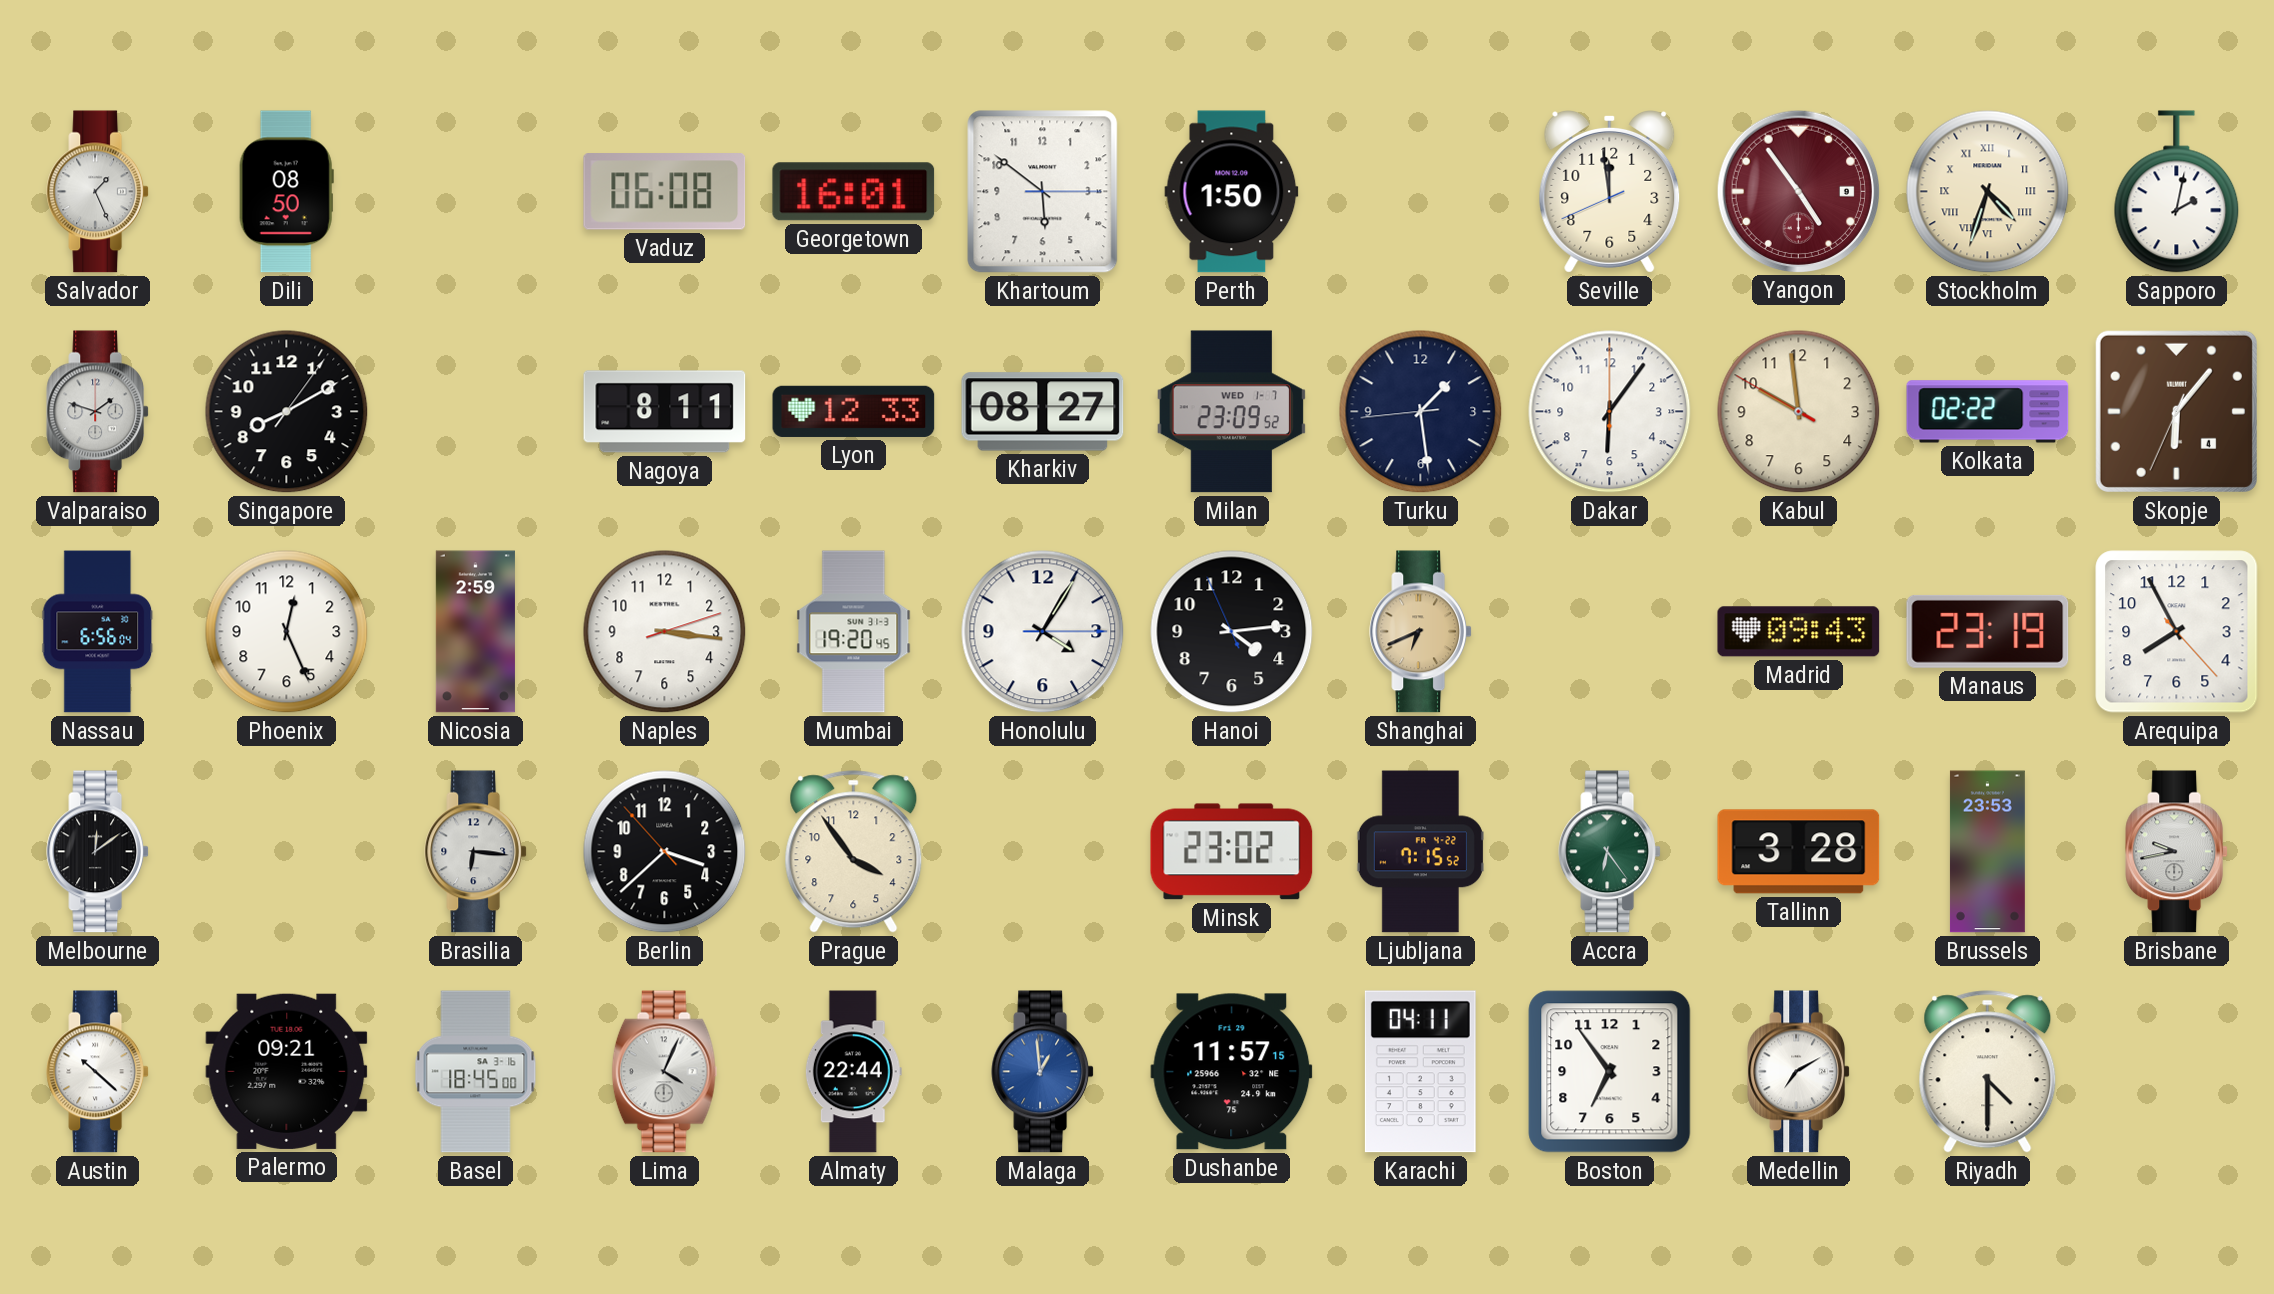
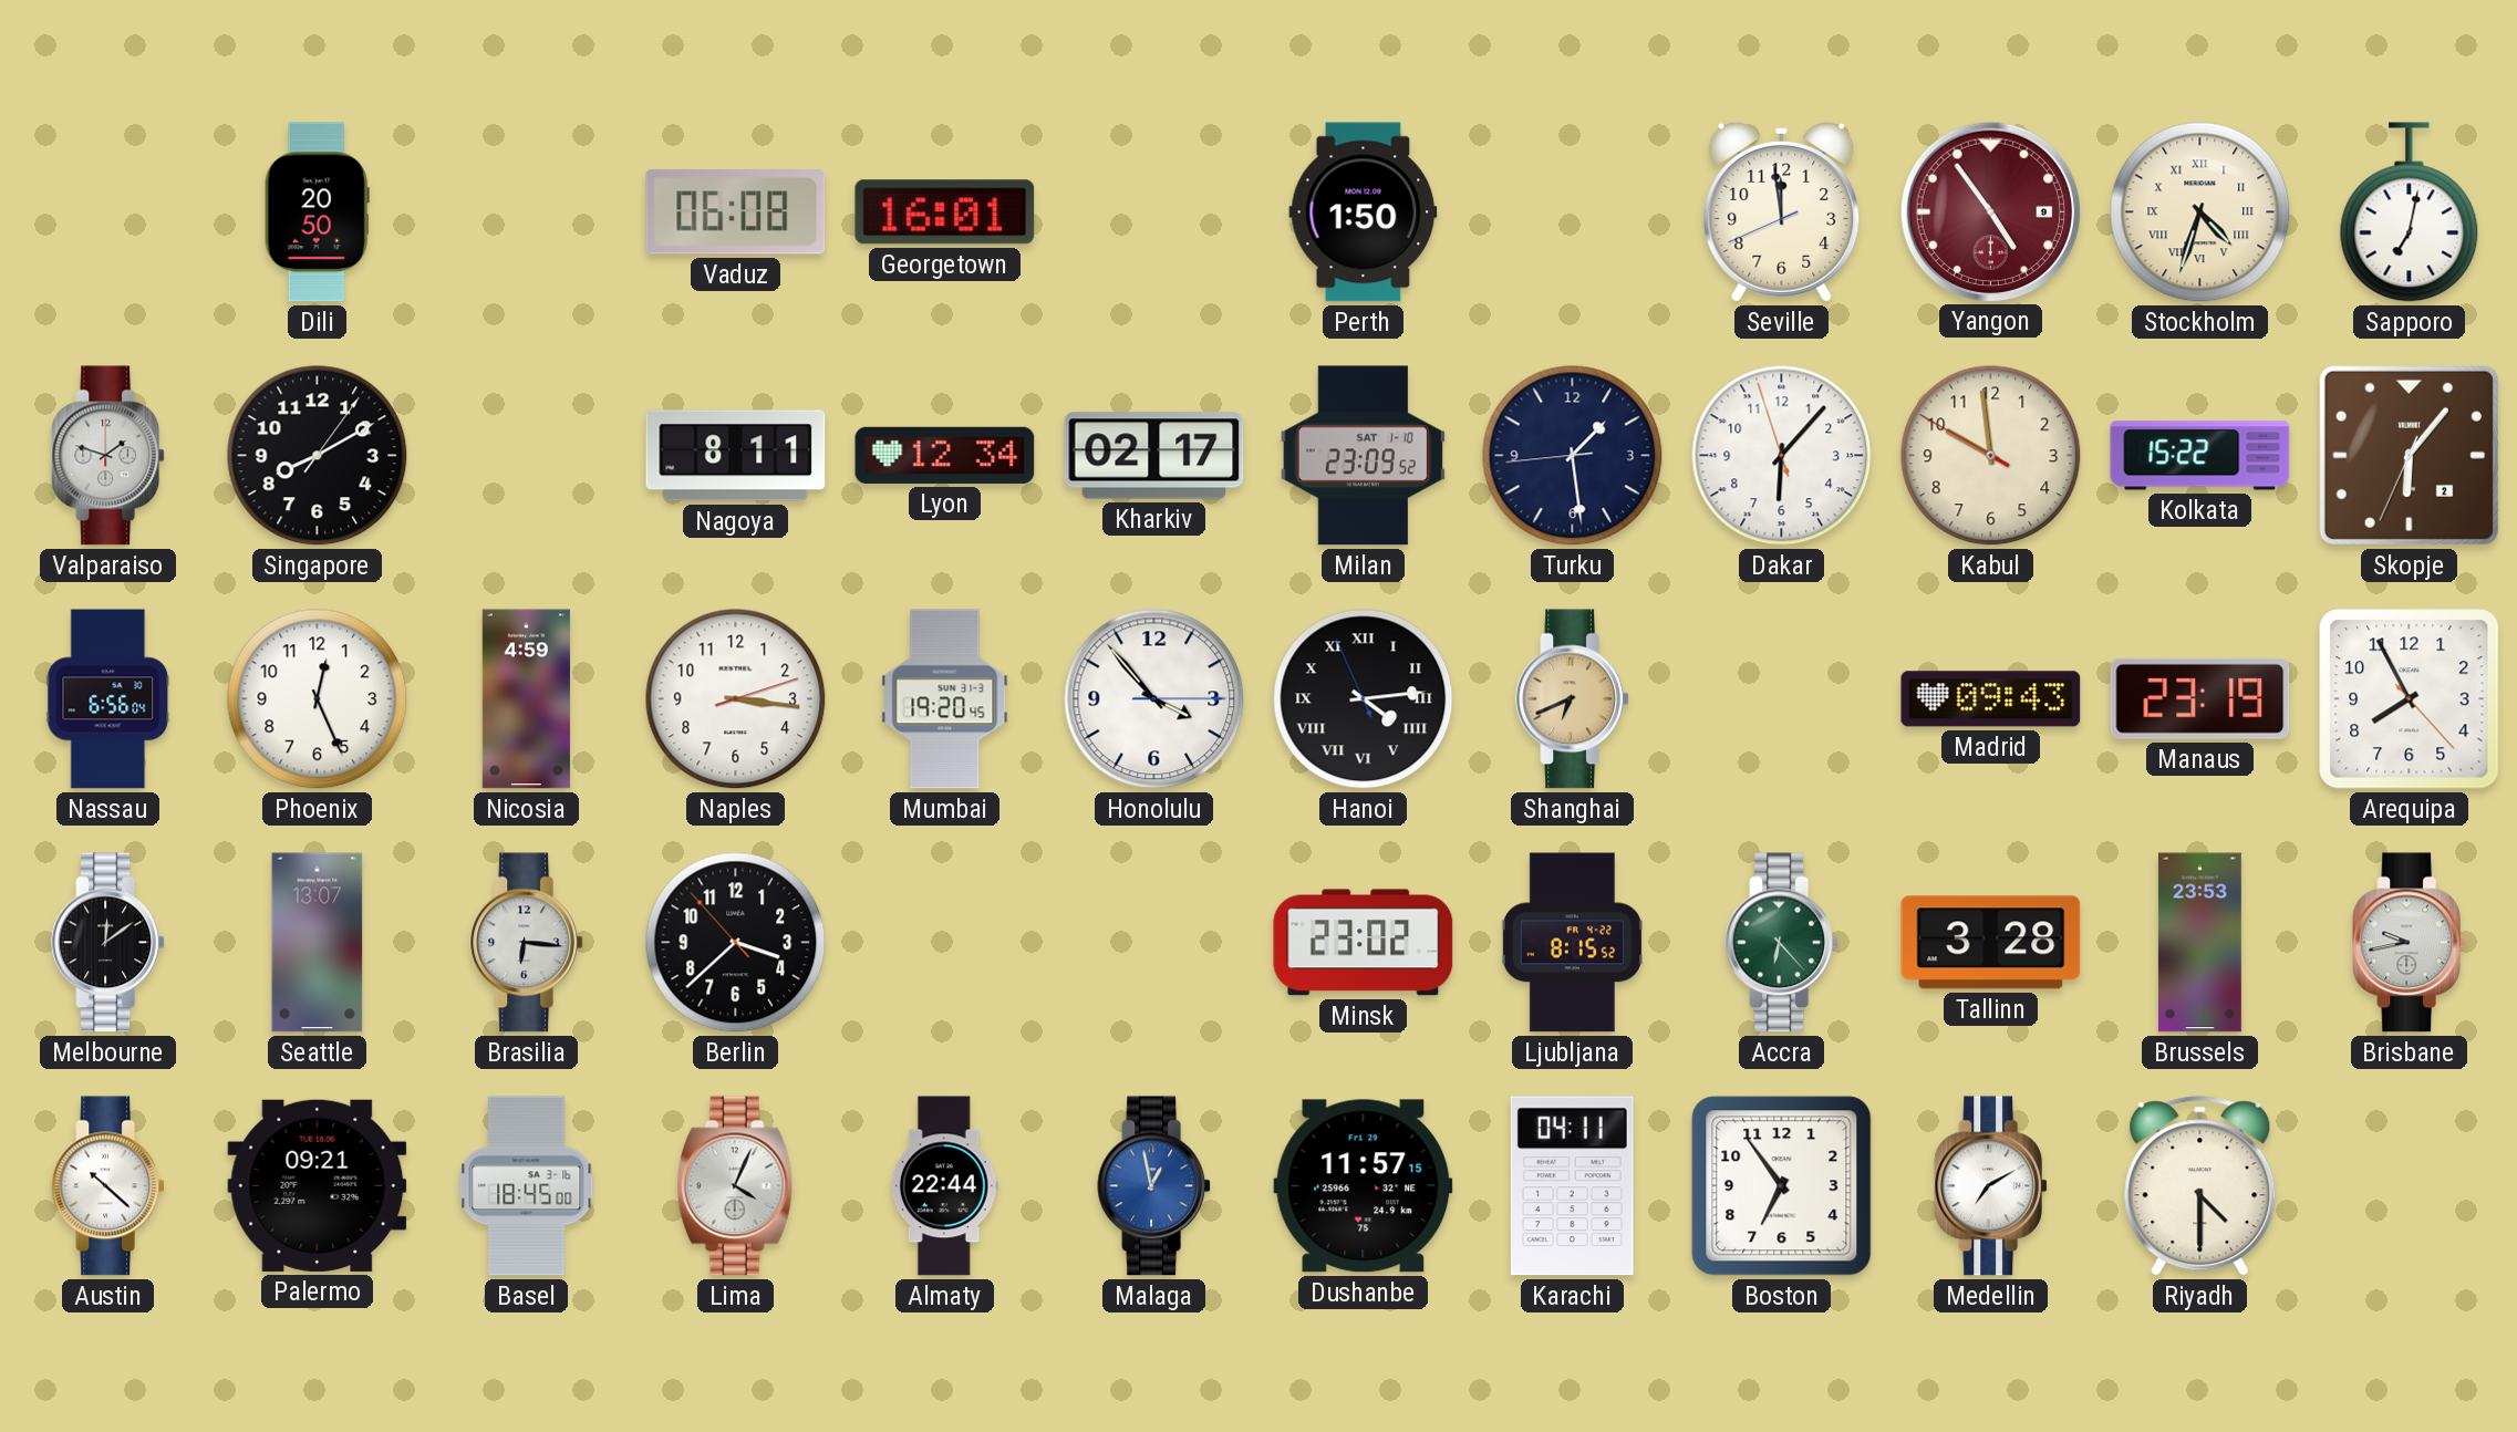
Salvador: 1:26 -> none (98, 192)
Dili: 08:50 -> 20:50 (317, 212)
Khartoum: 5:51 -> none (1043, 192)
Sapporo: 2:02 -> 7:02 (2410, 212)
Lyon: 12:33 -> 12:34 (945, 455)
Kharkiv: 08:27 -> 02:17 (1154, 456)
Milan date: WED 1-7 -> SAT 1-10 (1363, 456)
Dakar: 6:06:00 -> 6:06:57 (1782, 456)
Kolkata: 02:22 -> 15:22 (2200, 456)
Skopje date: 4 -> 2 (2409, 455)
Nicosia: 2:59 -> 4:59 (526, 699)
Honolulu: 4:05 -> 3:53 (1154, 699)
Hanoi numerals: Arabic -> Roman (1364, 699)
Seattle: none -> 13:07 (318, 943)
Prague: 3:54 -> none (854, 852)
Ljubljana: 7:15 -> 8:15 (1572, 943)
Accra: 6:24 -> 6:23 (1782, 943)
Malaga: 12:59 -> 12:58 (1154, 1186)
